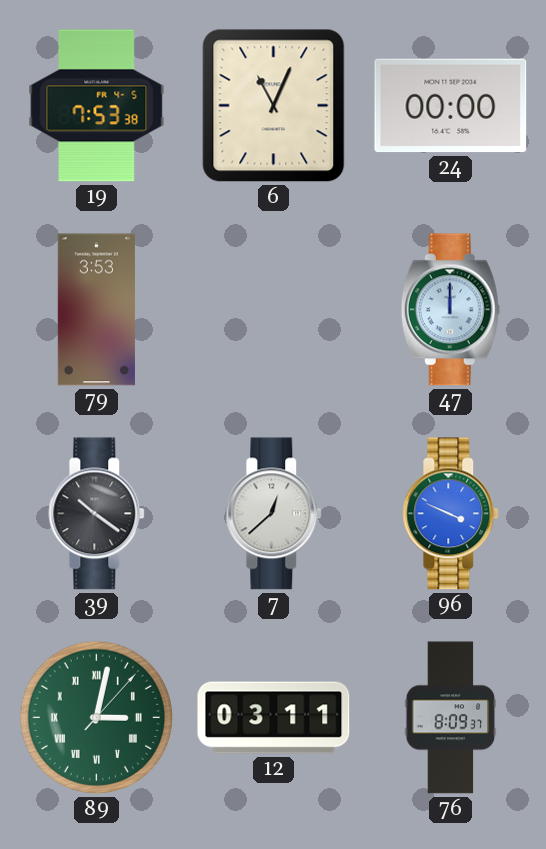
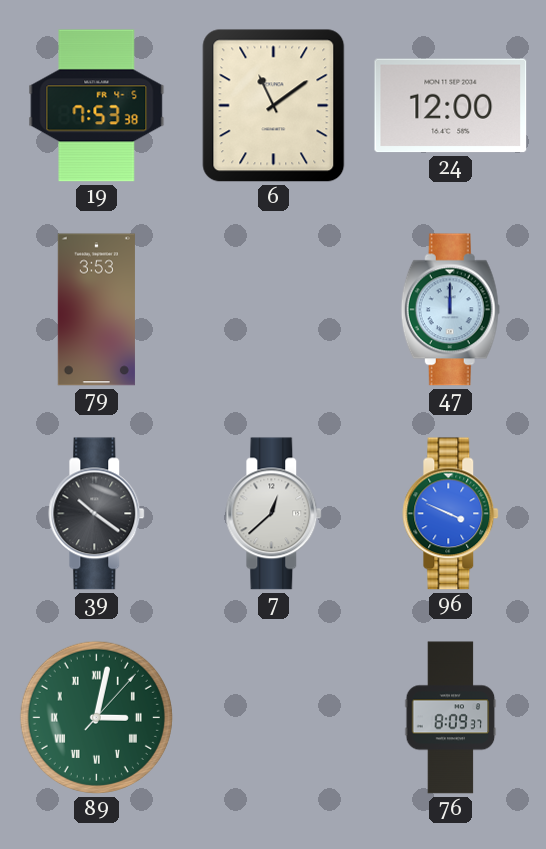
6: 11:04 -> 11:09 (274, 106)
24: 00:00 -> 12:00 (451, 106)
12: 03:11 -> none (274, 718)
